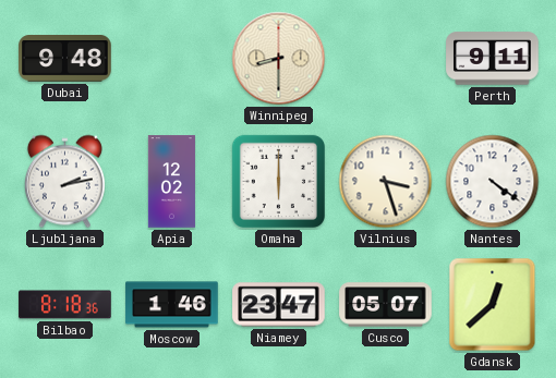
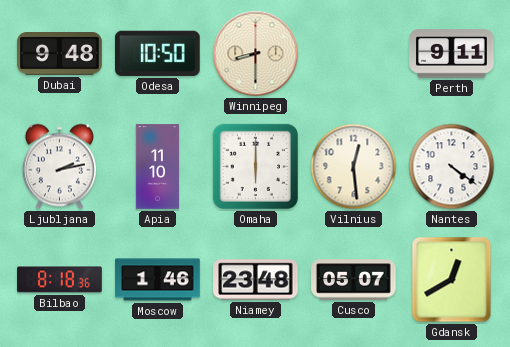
Odesa: none -> 10:50 (158, 53)
Apia: 12:02 -> 11:10 (157, 167)
Vilnius: 3:27 -> 12:29 (354, 167)
Niamey: 23:47 -> 23:48 (256, 280)
Gdansk: 12:38 -> 12:40 (452, 280)
